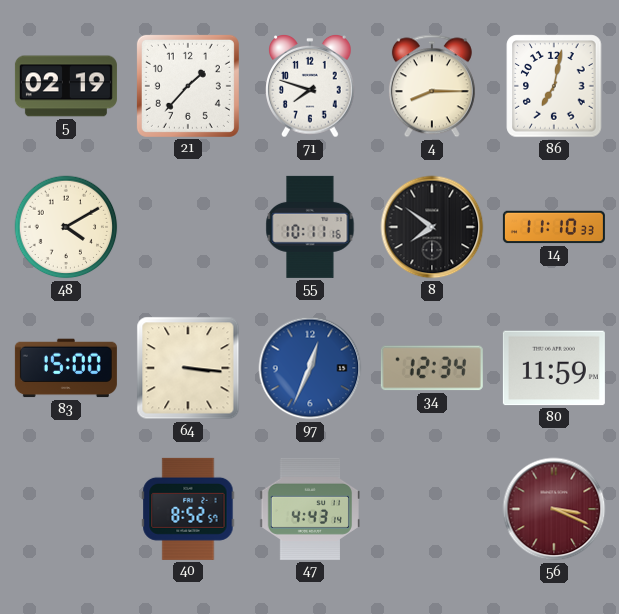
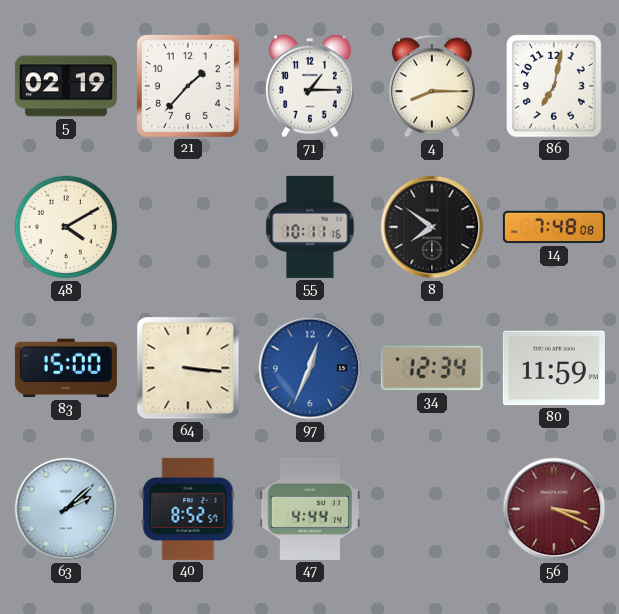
71: 7:48 -> 1:15 (310, 87)
14: 11:10 -> 7:48 (554, 227)
63: none -> 2:08 (66, 509)
47: 4:43 -> 4:44 (309, 509)
